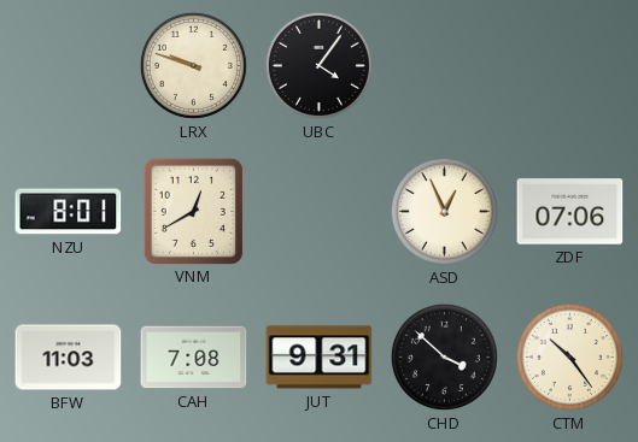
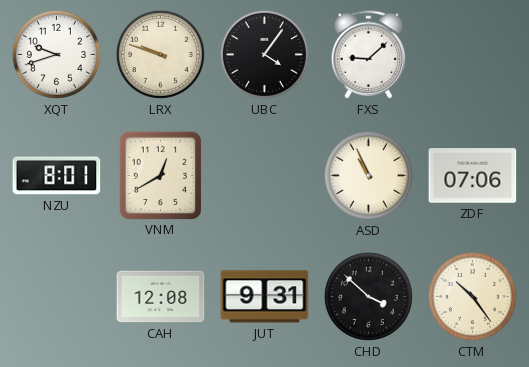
XQT: none -> 9:42 (56, 54)
FXS: none -> 9:08 (369, 55)
ASD: 12:56 -> 10:56 (368, 175)
BFW: 11:03 -> none (69, 358)
CAH: 7:08 -> 12:08 (161, 297)
